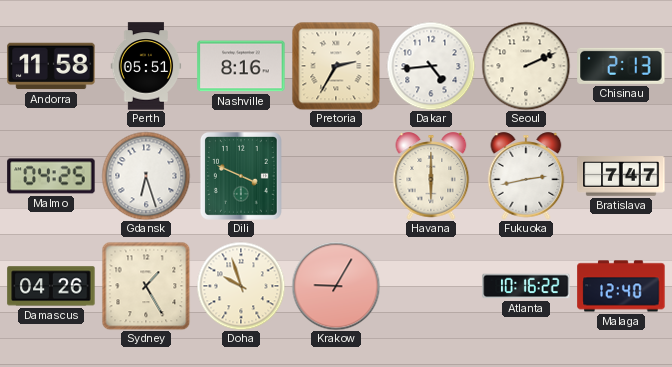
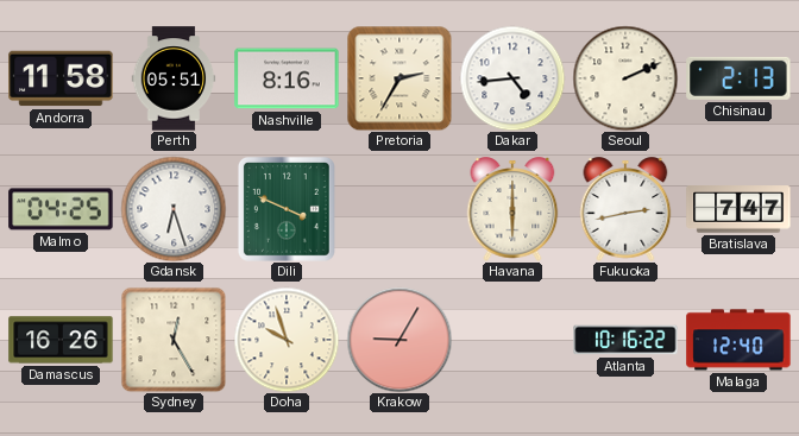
Damascus: 04:26 -> 16:26 (61, 340)
Sydney: 1:25 -> 12:25 (174, 340)
